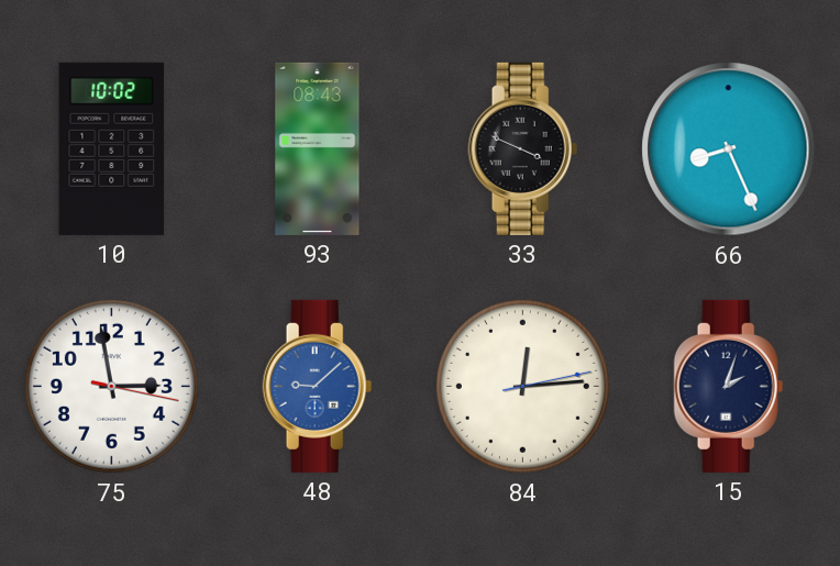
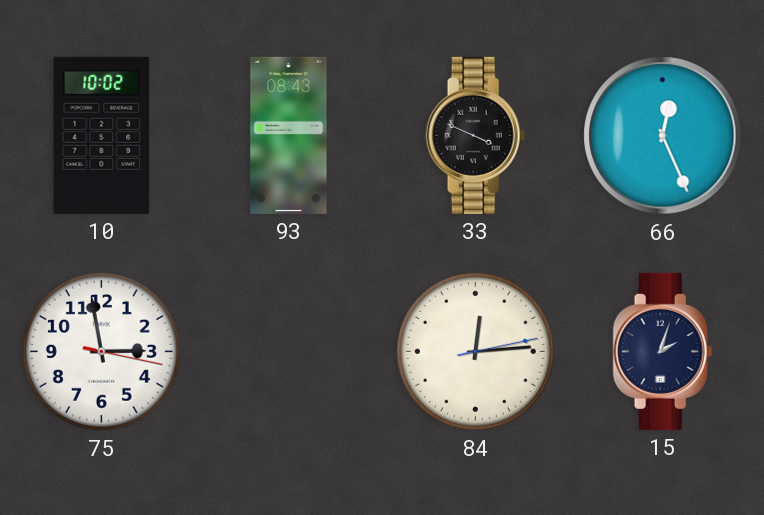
66: 8:26 -> 12:26 (663, 136)
48: 9:08 -> none (318, 386)
